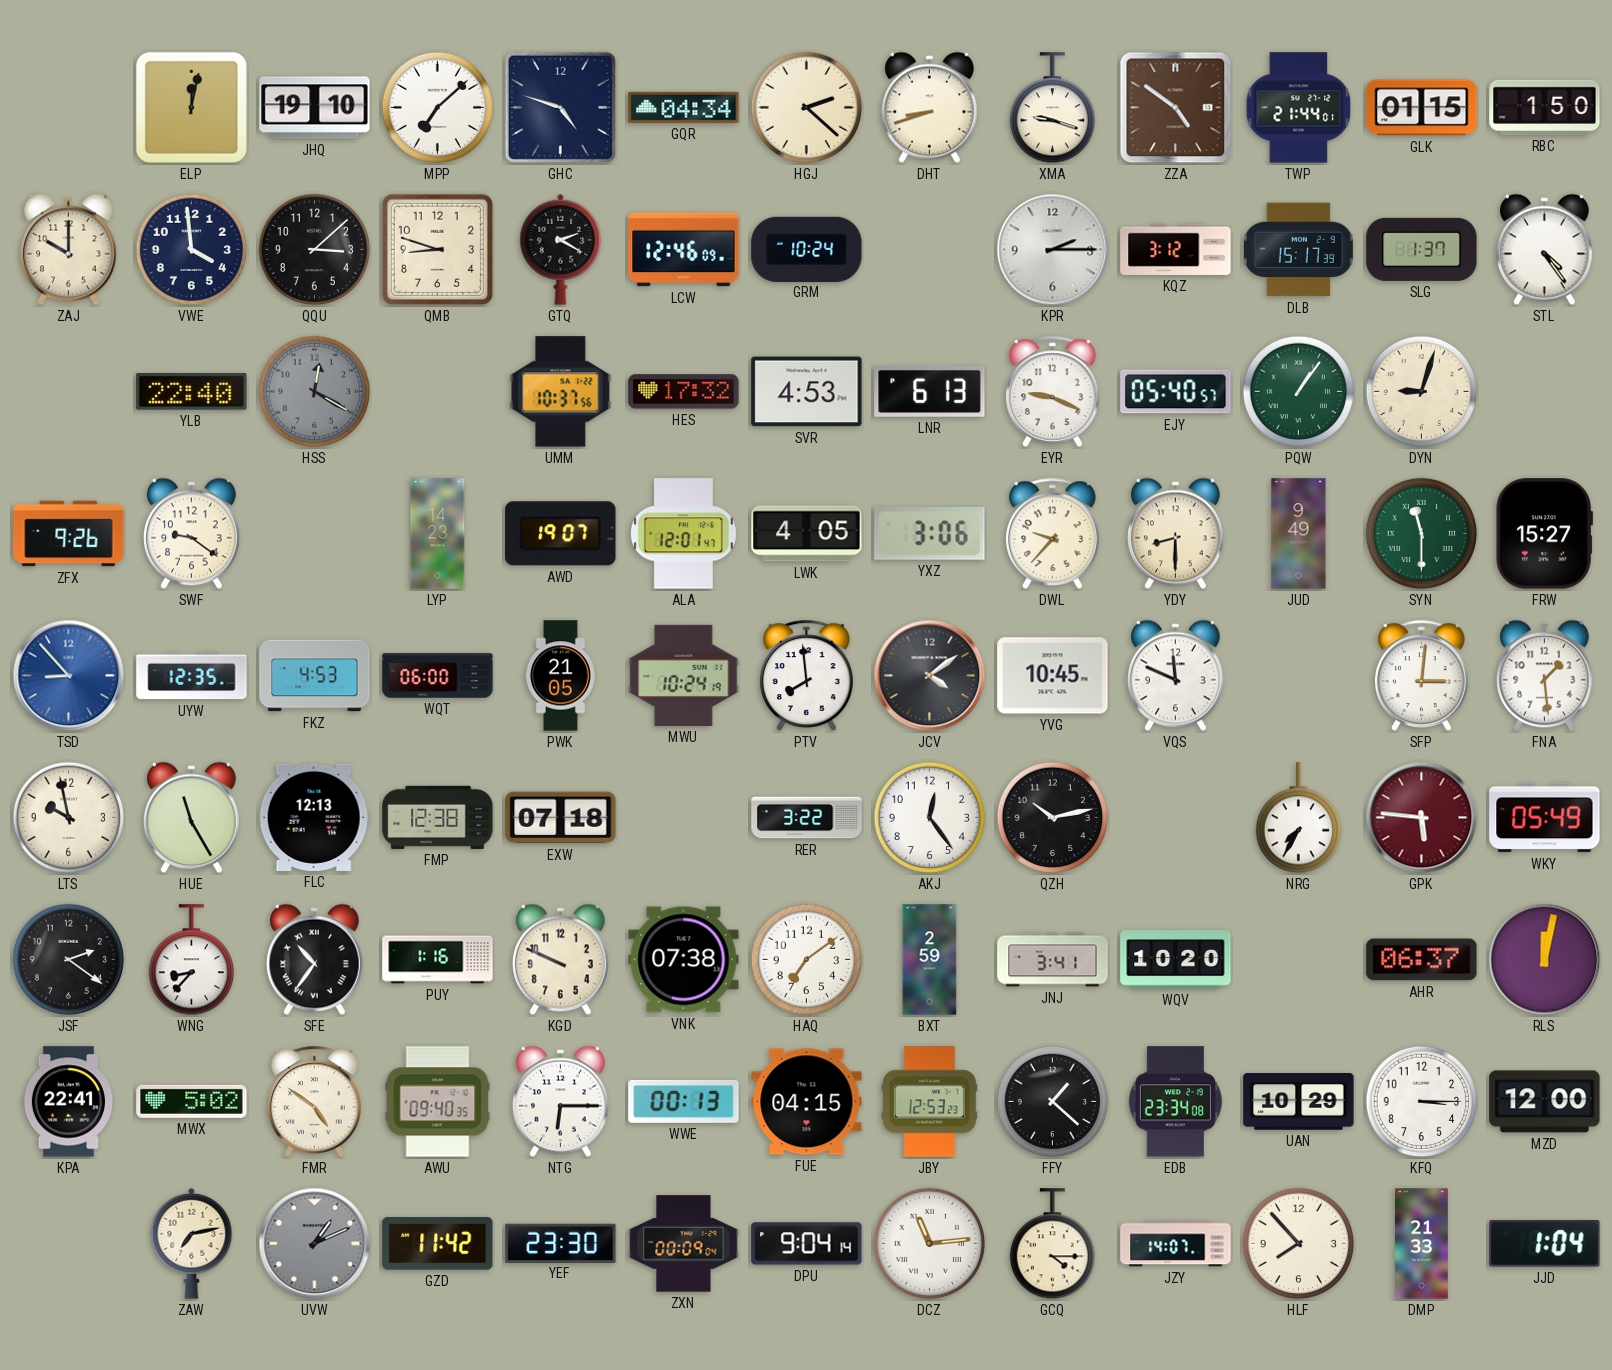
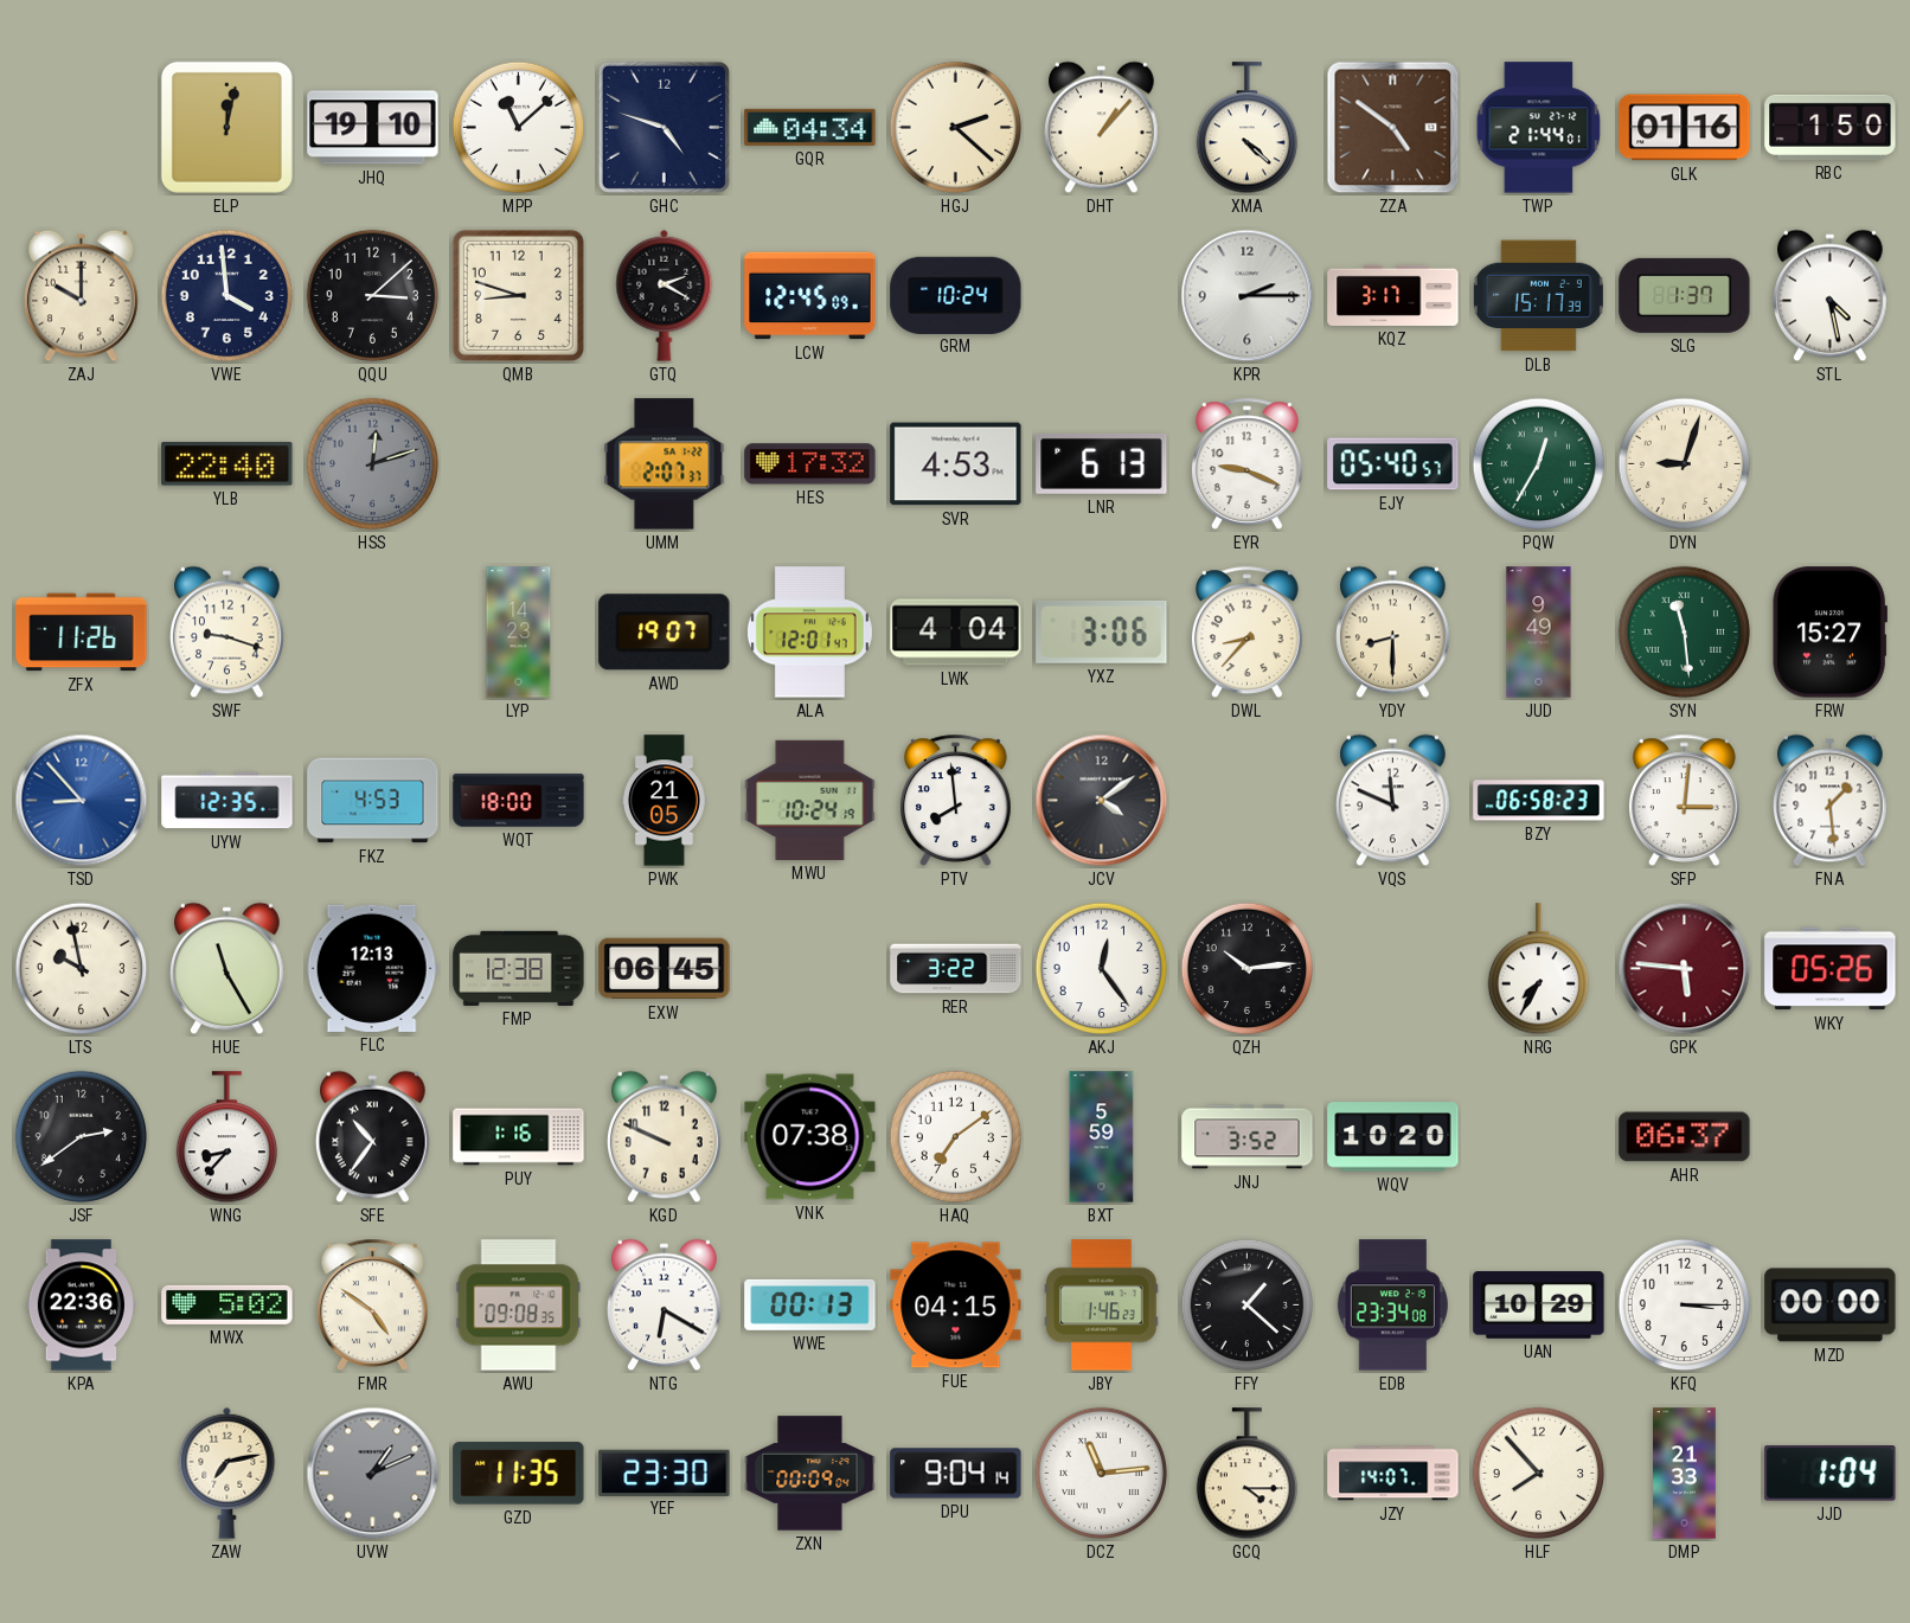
MPP: 7:08 -> 11:08 (519, 128)
DHT: 8:42 -> 1:07 (1102, 128)
XMA: 9:18 -> 4:22 (1246, 128)
GLK: 01:15 -> 01:16 (1685, 128)
LCW: 12:46 -> 12:45 (810, 296)
KQZ: 3:12 -> 3:17 (1393, 295)
STL: 4:24 -> 4:28 (1831, 296)
HSS: 12:20 -> 12:12 (373, 464)
UMM: 10:37 -> 2:07 (665, 464)
PQW: 1:06 -> 12:35 (1539, 464)
ZFX: 9:26 -> 11:26 (82, 633)
SWF: 9:21 -> 9:18 (227, 633)
LWK: 4:05 -> 4:04 (956, 633)
DWL: 9:37 -> 8:37 (1248, 631)
SYN: 11:30 -> 11:29 (1685, 633)
WQT: 06:00 -> 18:00 (519, 801)
YVG: 10:45 -> none (1053, 676)
BZY: none -> 06:58 (1539, 801)
EXW: 07:18 -> 06:45 (665, 969)
QZH: 10:13 -> 10:14 (1248, 969)
WKY: 05:49 -> 05:26 (1831, 969)
JSF: 2:21 -> 2:39 (82, 1137)
BXT: 2:59 -> 5:59 (1102, 1137)
JNJ: 3:41 -> 3:52 (1248, 1137)
RLS: 12:02 -> none (1545, 960)
KPA: 22:41 -> 22:36 (81, 1306)
AWU: 09:40 -> 09:08 (519, 1306)
NTG: 6:15 -> 6:20 (665, 1306)
JBY: 12:53 -> 1:46 (1102, 1306)
MZD: 12:00 -> 00:00 (1831, 1306)
GZD: 11:42 -> 11:35 (519, 1474)
